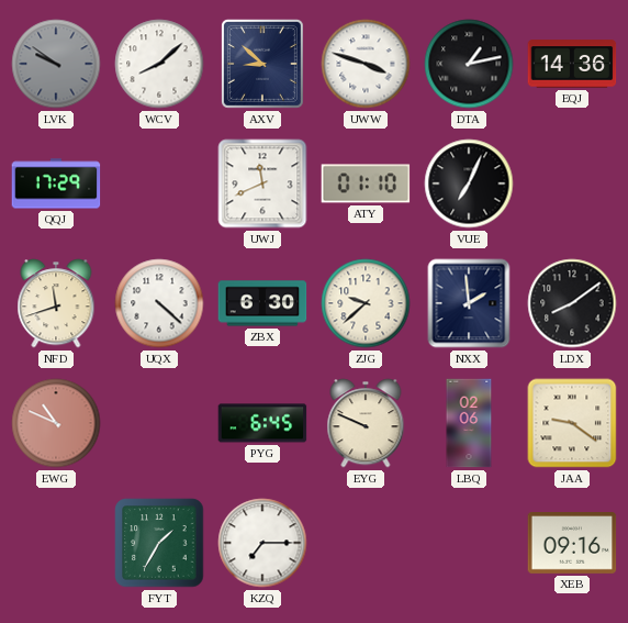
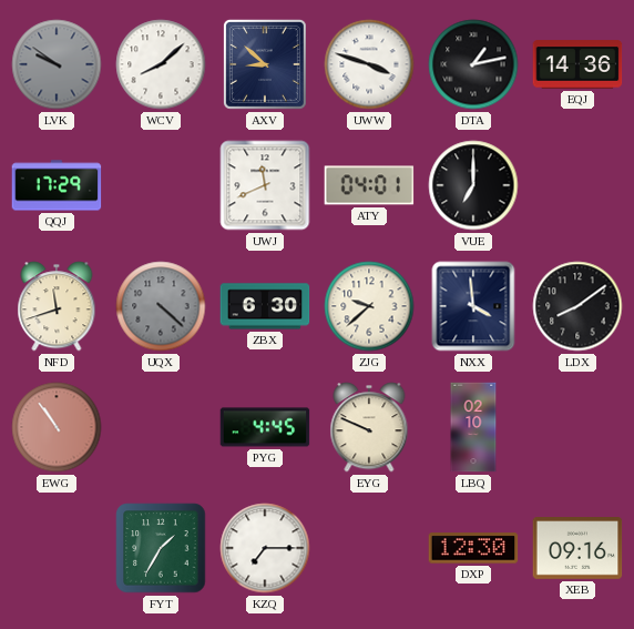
ATY: 01:10 -> 04:01 (369, 185)
VUE: 7:04 -> 7:00 (473, 185)
UQX dial: white -> grey (161, 306)
NXX: 1:59 -> 3:59 (473, 306)
EWG: 10:49 -> 10:54 (57, 427)
PYG: 6:45 -> 4:45 (265, 427)
LBQ: 02:06 -> 02:10 (473, 427)
JAA: 9:21 -> none (572, 423)
DXP: none -> 12:30 (473, 548)
